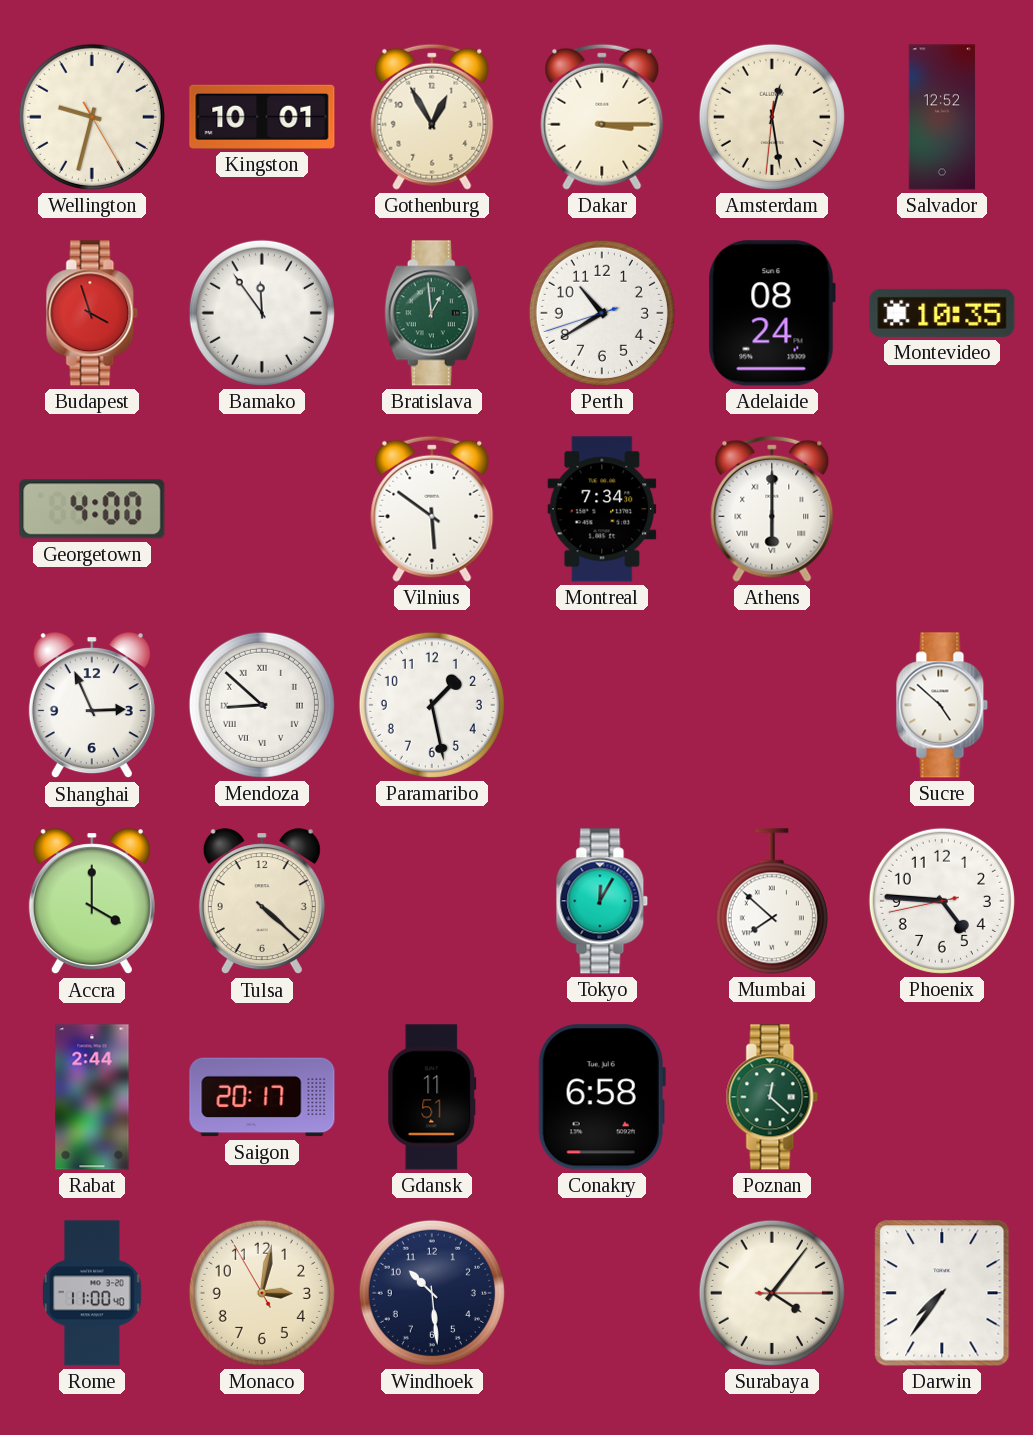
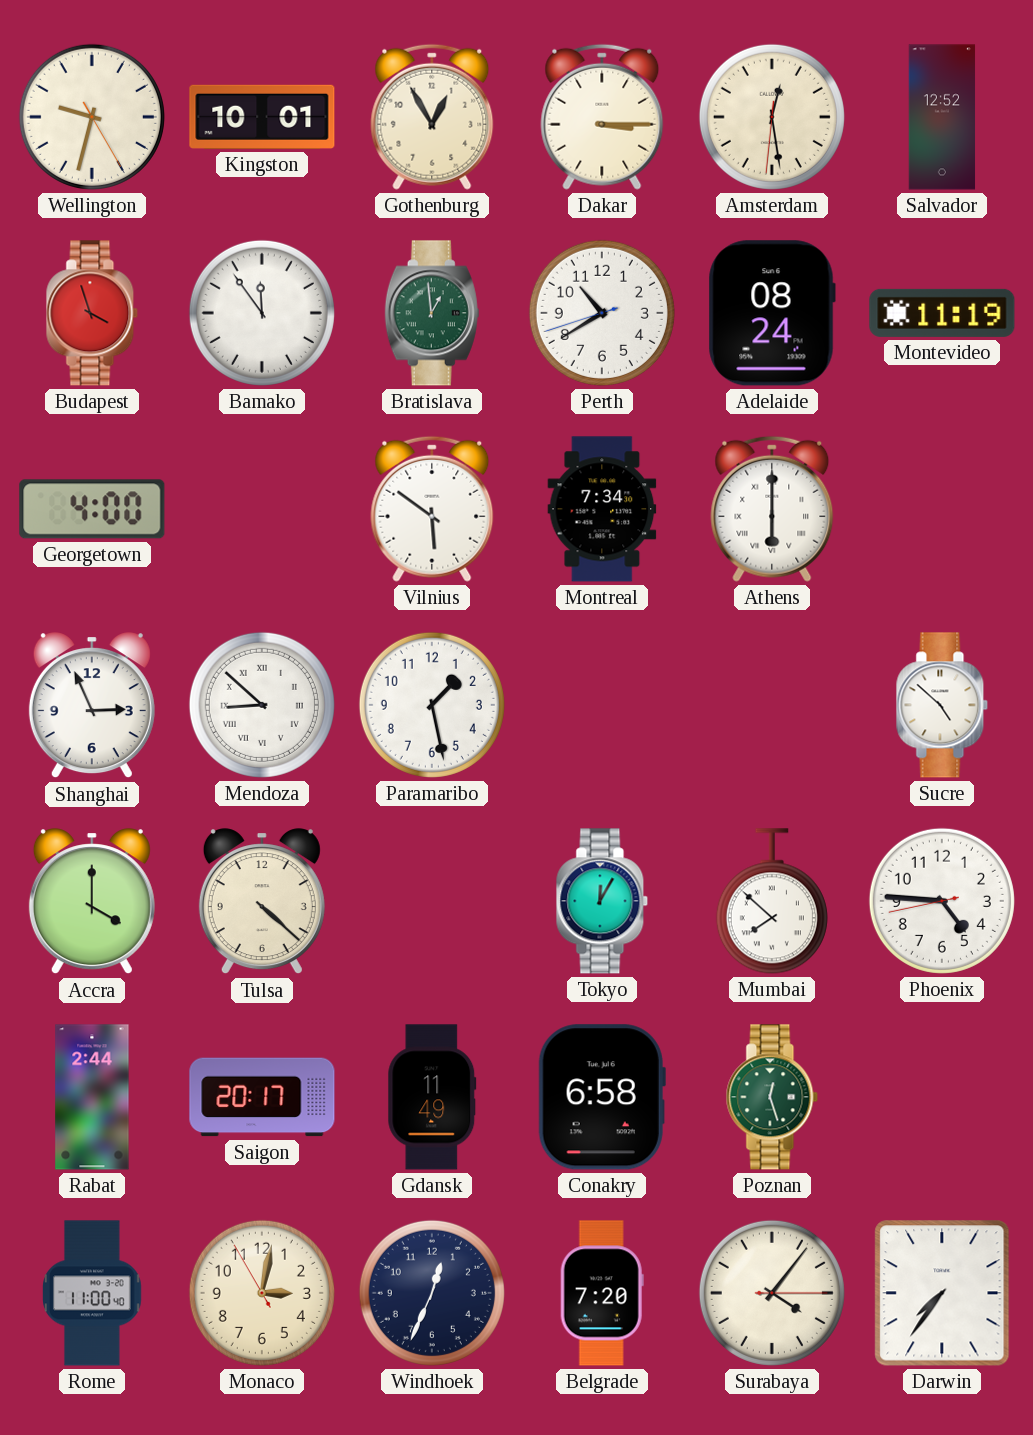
Montevideo: 10:35 -> 11:19 (942, 313)
Gdansk: 11:51 -> 11:49 (432, 1097)
Poznan: 12:22 -> 12:27 (772, 1097)
Windhoek: 10:29 -> 12:34 (432, 1293)
Belgrade: none -> 7:20 (602, 1293)
